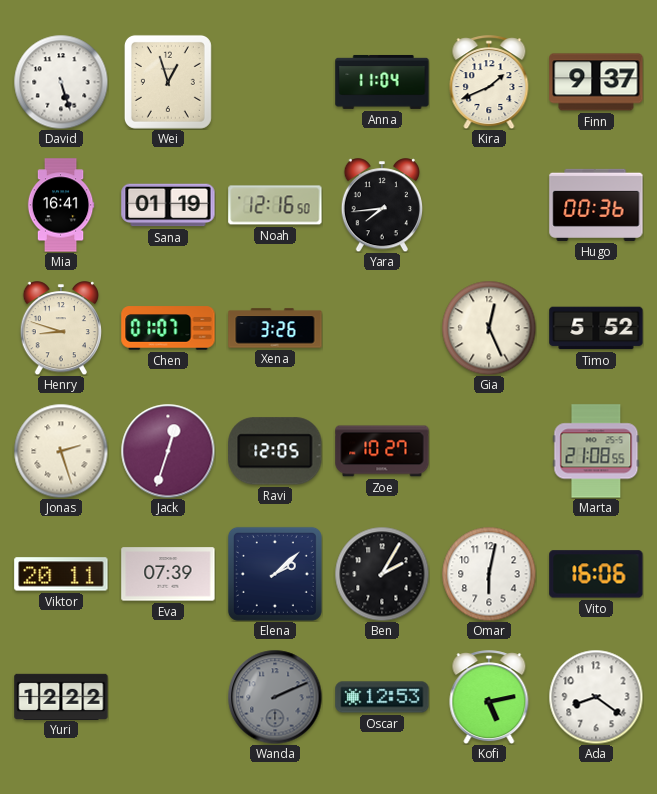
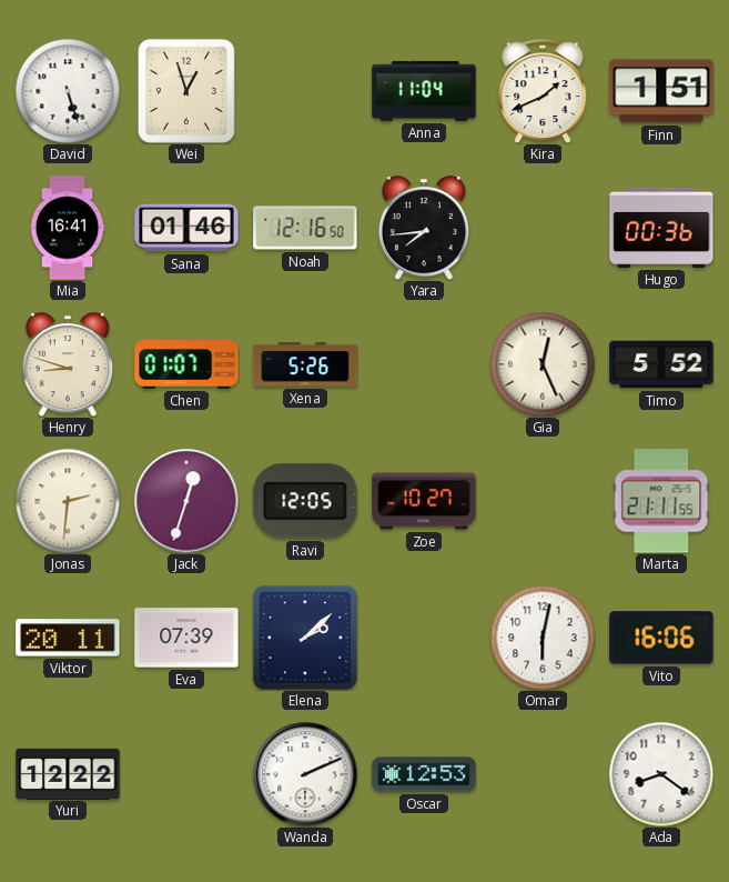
Finn: 9:37 -> 1:51 (661, 91)
Sana: 01:19 -> 01:46 (186, 228)
Xena: 3:26 -> 5:26 (305, 364)
Jonas: 2:27 -> 2:31 (68, 501)
Marta: 21:08 -> 21:11 (661, 501)
Ben: 2:05 -> none (382, 574)
Wanda dial: grey -> white (305, 774)
Kofi: 5:13 -> none (489, 697)
